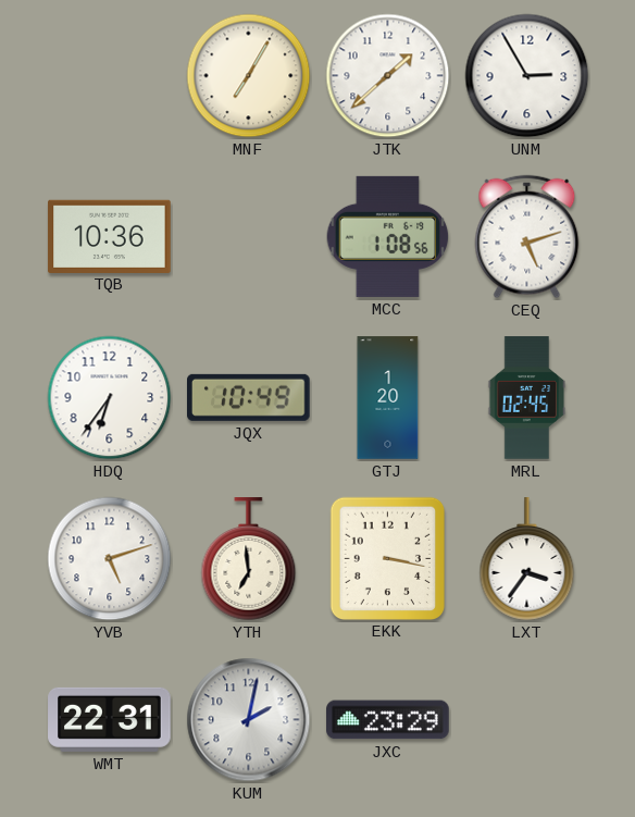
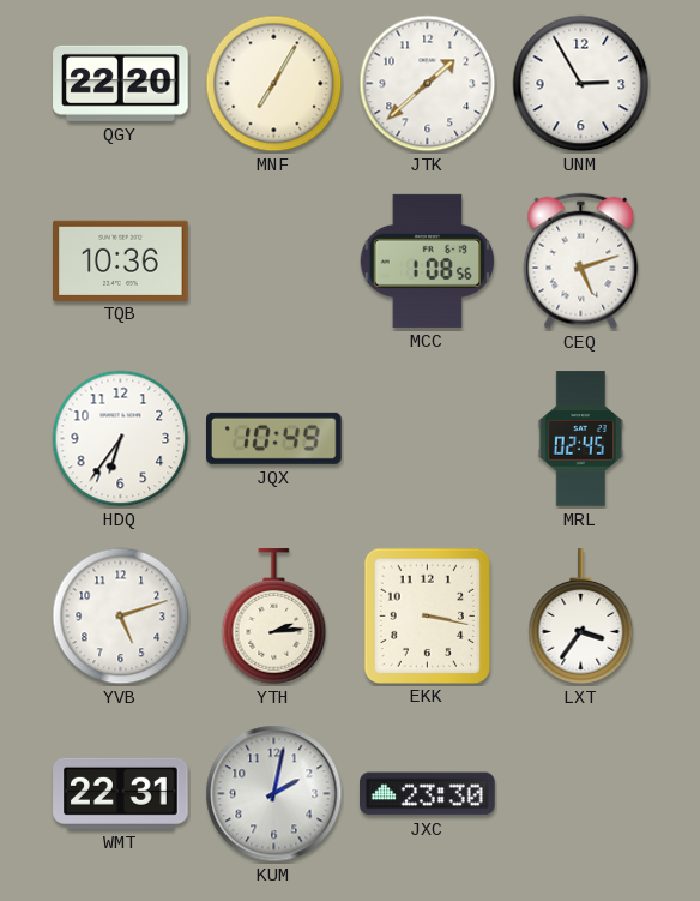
QGY: none -> 22:20 (121, 83)
GTJ: 1:20 -> none (388, 398)
YTH: 6:59 -> 2:14 (274, 617)
JXC: 23:29 -> 23:30 (428, 794)
